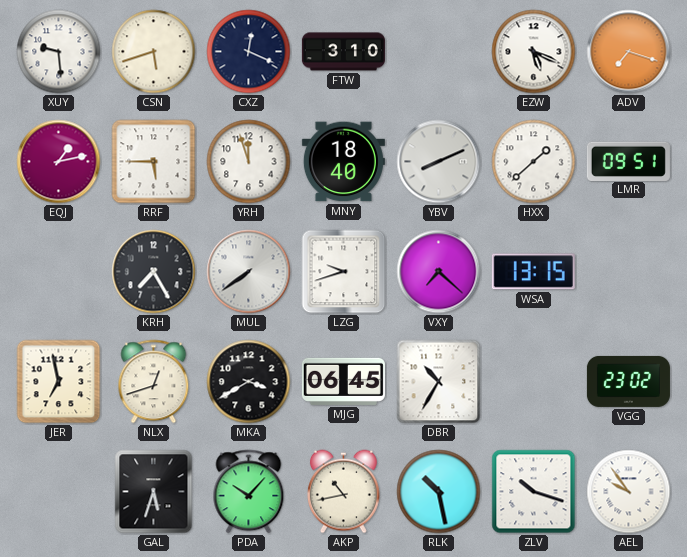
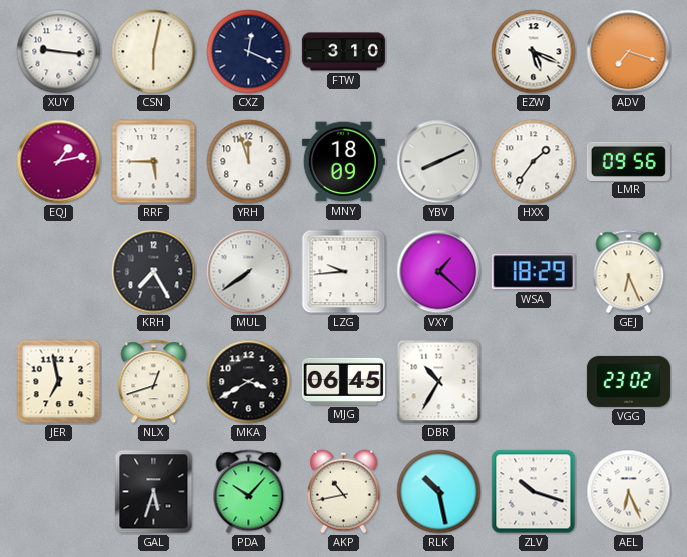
XUY: 9:29 -> 9:16 (59, 52)
CSN: 5:42 -> 6:02 (154, 52)
MNY: 18:40 -> 18:09 (343, 162)
HXX: 1:38 -> 1:36 (534, 162)
LMR: 09:51 -> 09:56 (628, 161)
LZG: 9:42 -> 9:44 (344, 272)
VXY: 7:22 -> 1:22 (439, 272)
WSA: 13:15 -> 18:29 (533, 272)
GEJ: none -> 6:26 (629, 272)
AEL: 9:54 -> 6:26 (629, 492)
